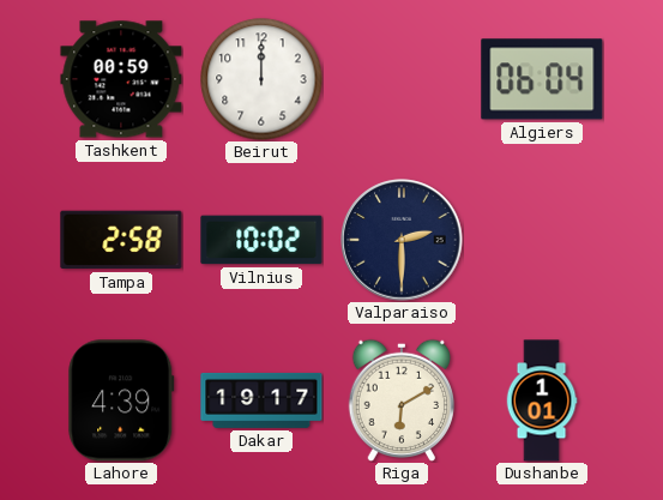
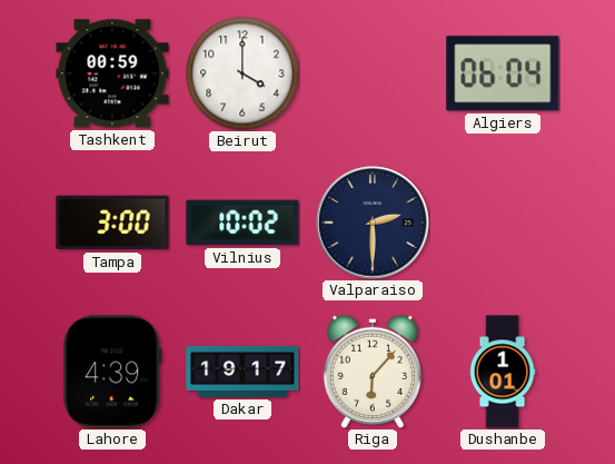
Beirut: 12:00 -> 4:00 (242, 73)
Tampa: 2:58 -> 3:00 (112, 223)
Riga: 6:10 -> 6:07 (371, 372)
